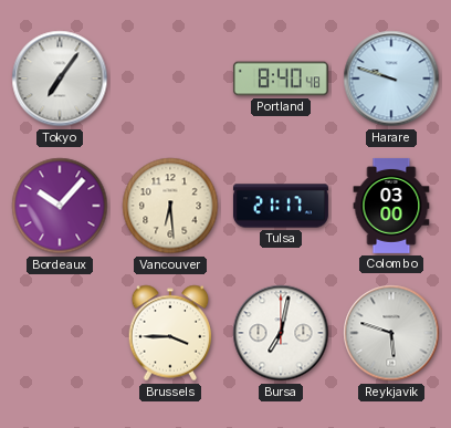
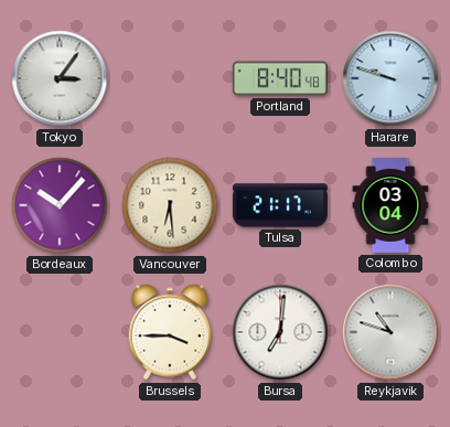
Tokyo: 7:06 -> 3:06 (60, 78)
Colombo: 03:00 -> 03:04 (390, 205)
Bursa: 7:02 -> 7:01 (280, 332)
Reykjavik: 5:48 -> 10:48 (390, 332)
